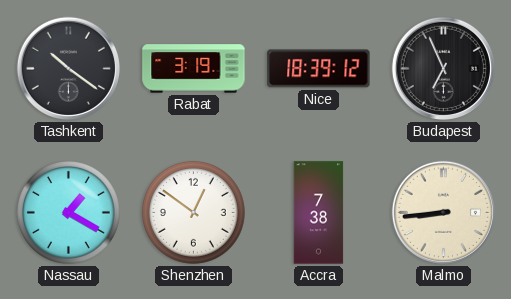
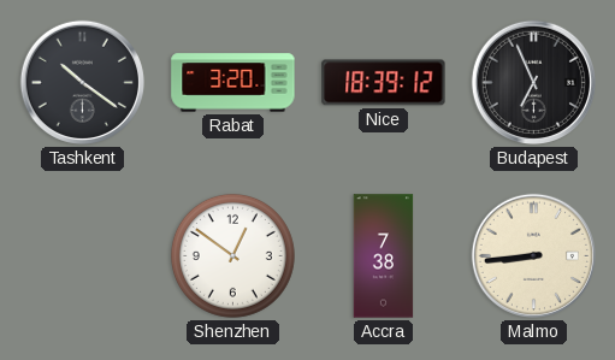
Rabat: 3:19 -> 3:20 (233, 83)
Nassau: 1:20 -> none (68, 212)
